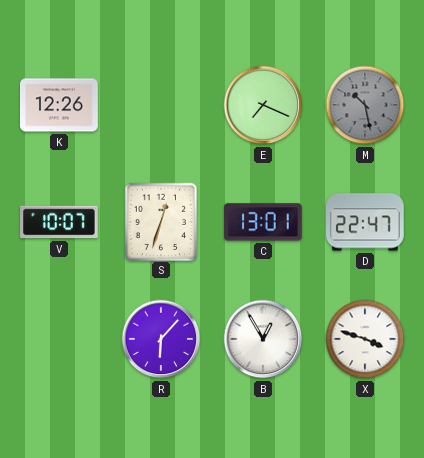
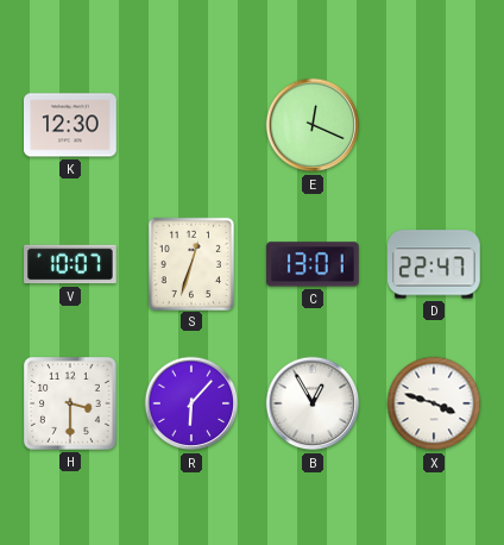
K: 12:26 -> 12:30 (70, 125)
E: 7:19 -> 12:19 (313, 125)
M: 10:28 -> none (365, 105)
H: none -> 3:30 (71, 405)
